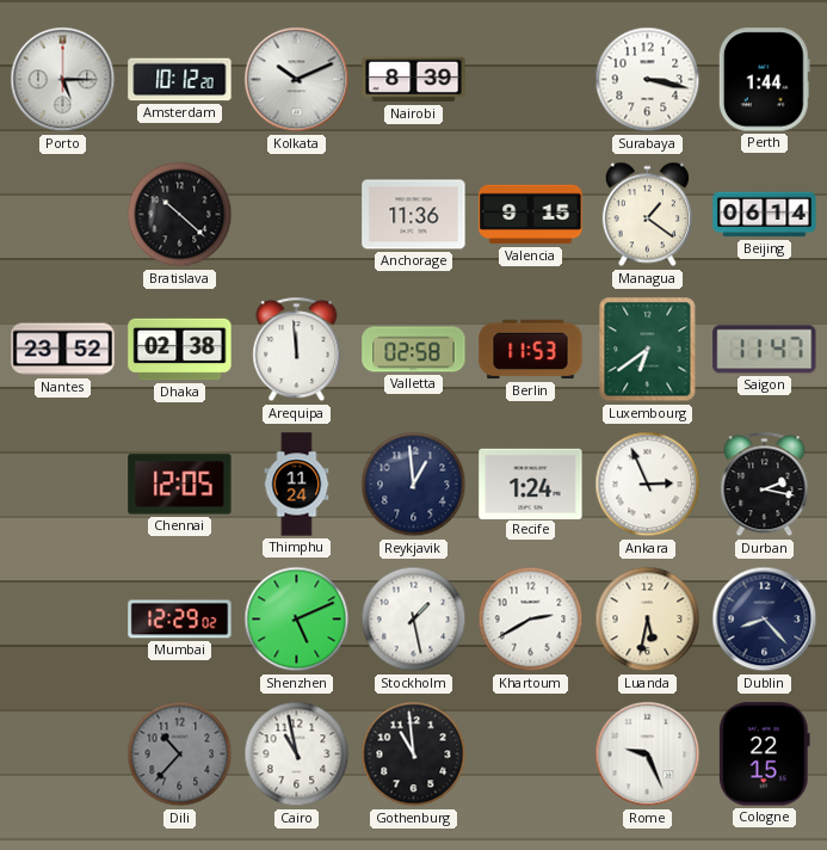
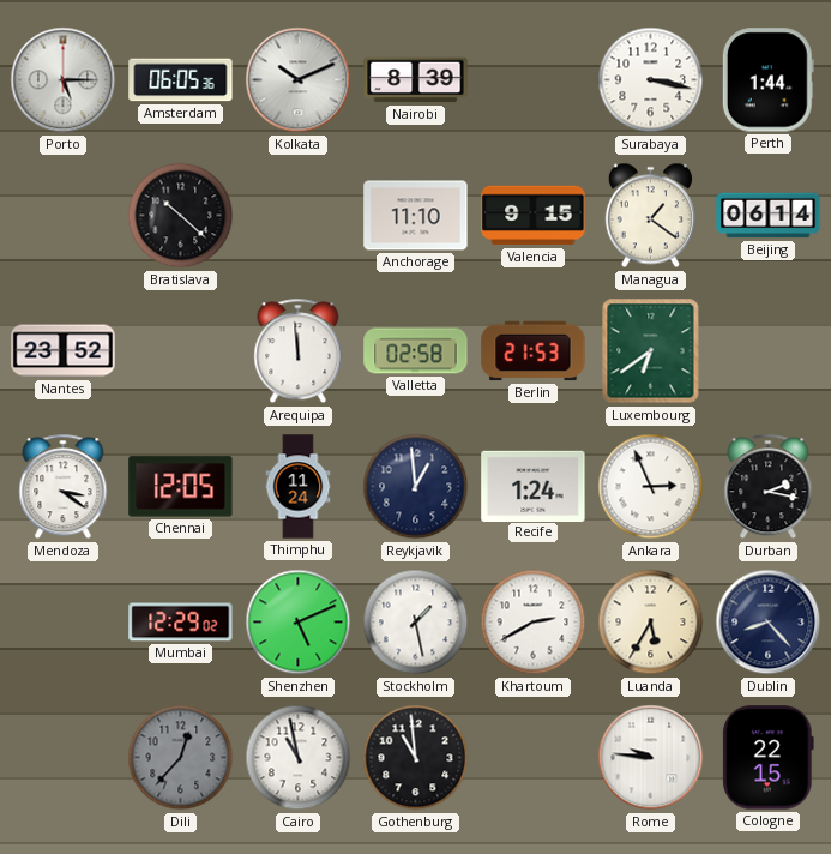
Amsterdam: 10:12 -> 06:05 (181, 80)
Anchorage: 11:36 -> 11:10 (416, 216)
Dhaka: 02:38 -> none (180, 350)
Berlin: 11:53 -> 21:53 (534, 351)
Saigon: 11:47 -> none (765, 350)
Mendoza: none -> 3:21 (64, 487)
Luanda: 5:32 -> 5:35 (651, 623)
Dili: 10:37 -> 12:37 (181, 758)
Rome: 9:26 -> 9:46 (651, 758)
